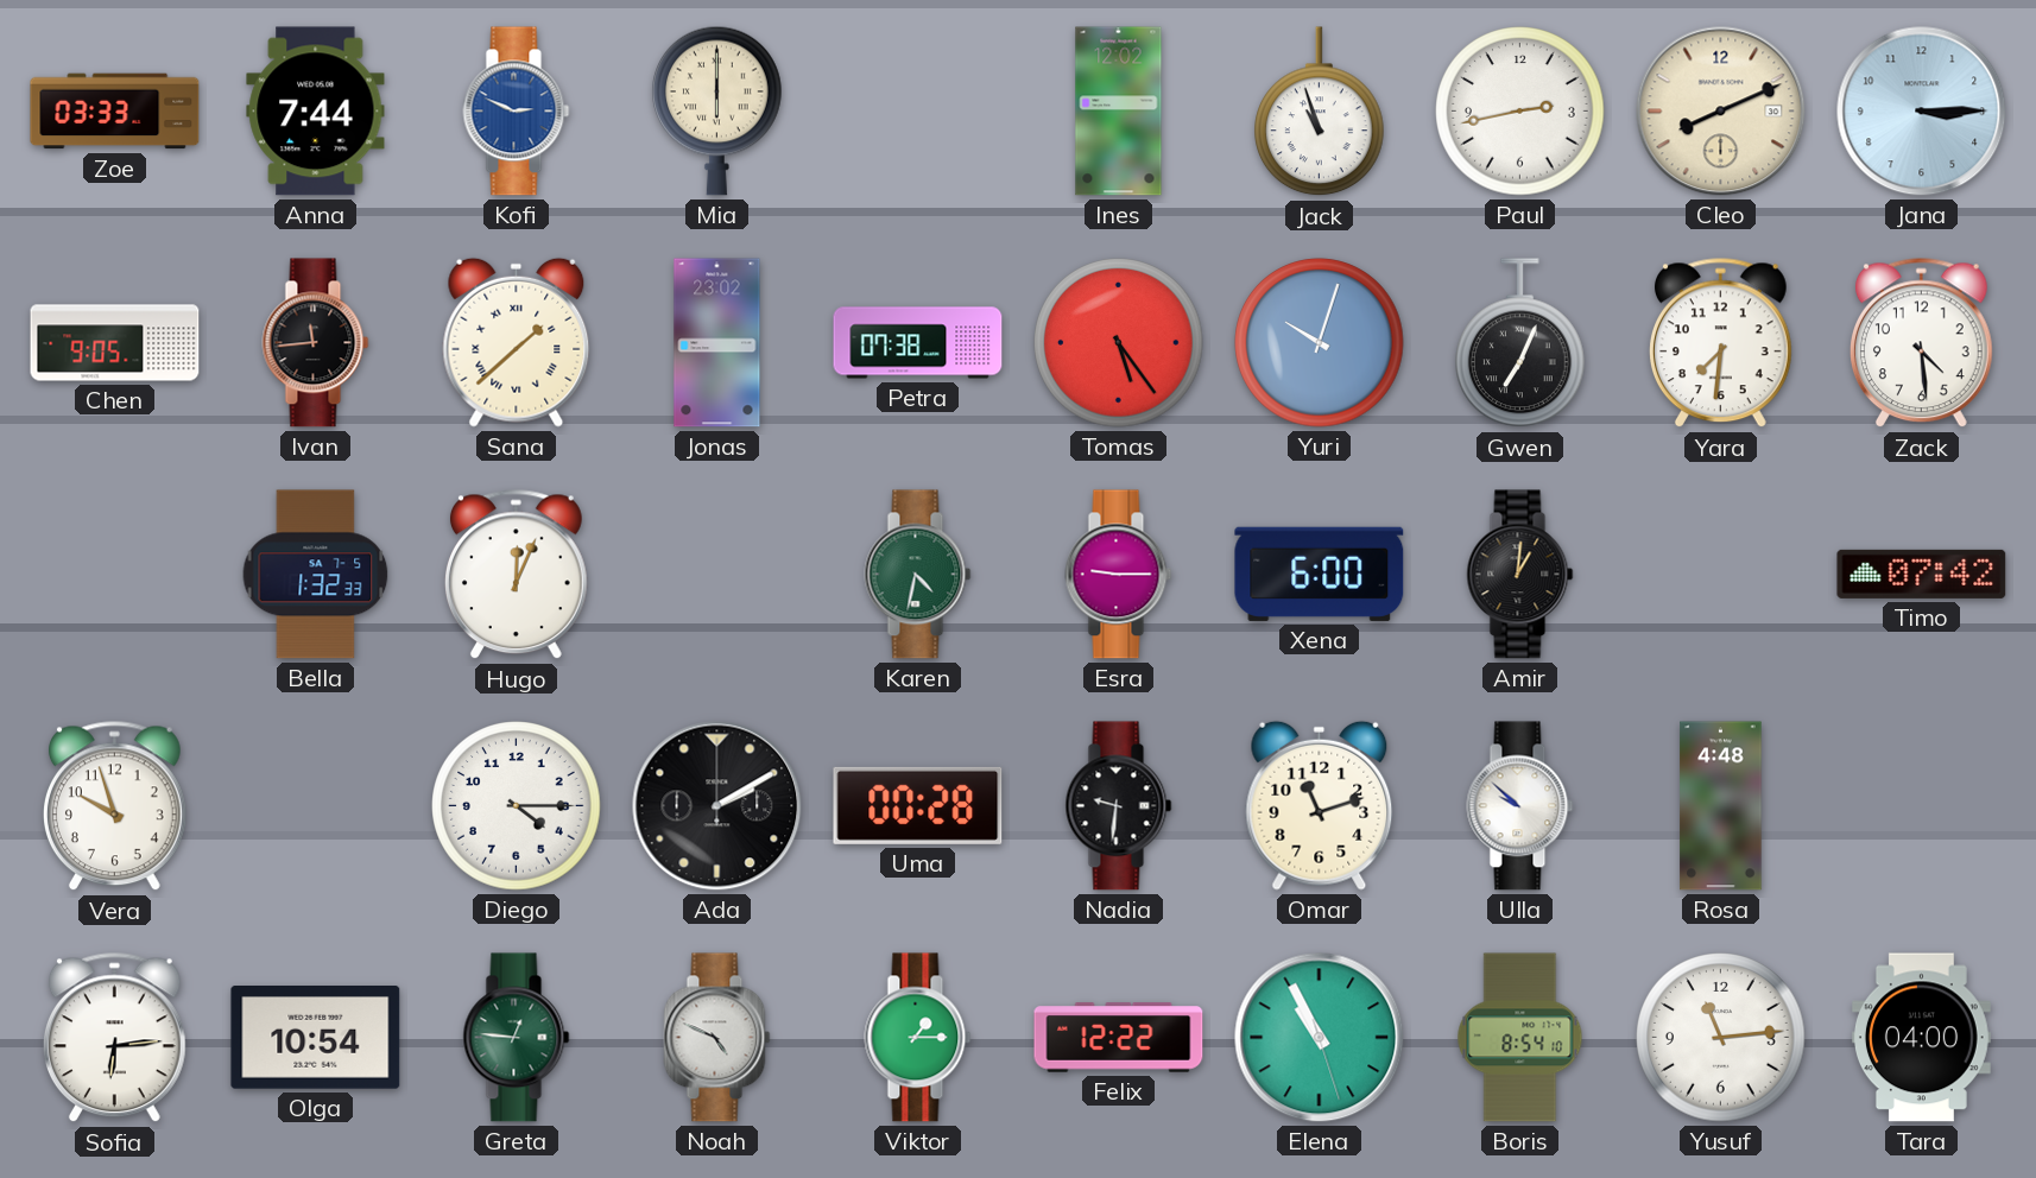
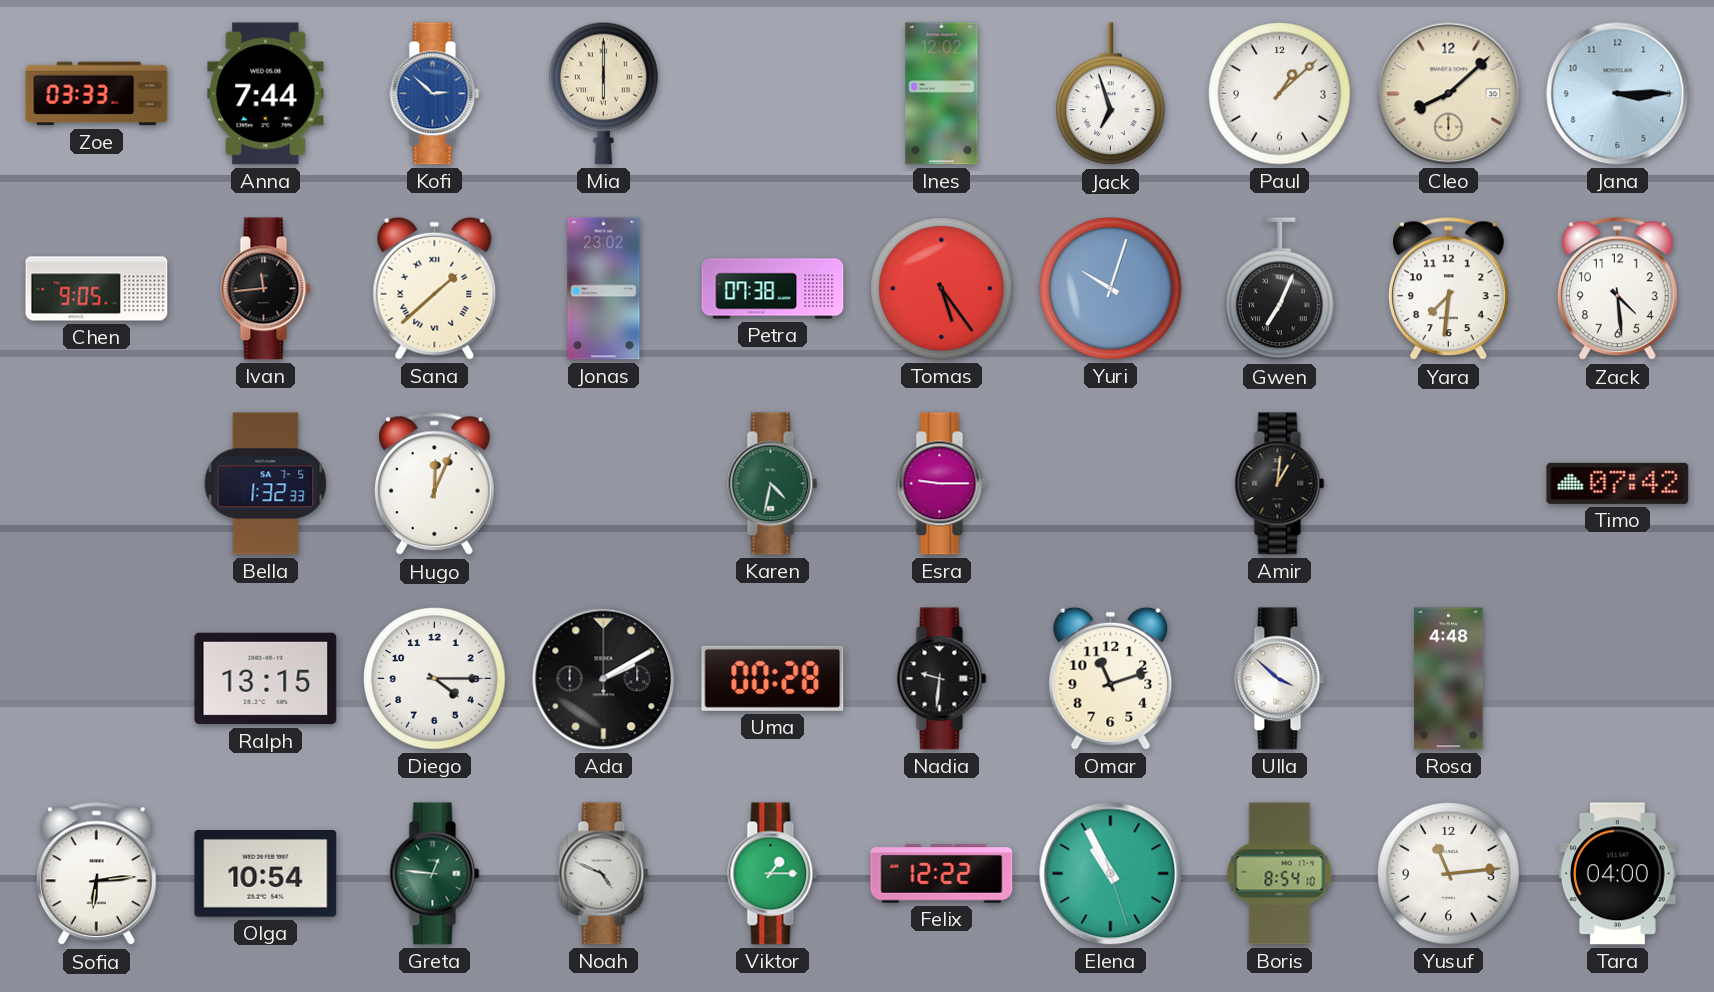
Kofi: 2:49 -> 2:52 (435, 94)
Jack: 10:57 -> 6:57 (1111, 94)
Paul: 2:43 -> 1:08 (1280, 94)
Cleo: 8:11 -> 8:08 (1449, 94)
Xena: 6:00 -> none (1320, 574)
Vera: 9:57 -> none (114, 806)
Ralph: none -> 13:15 (266, 679)
Ulla: 9:52 -> 3:52 (1280, 679)
